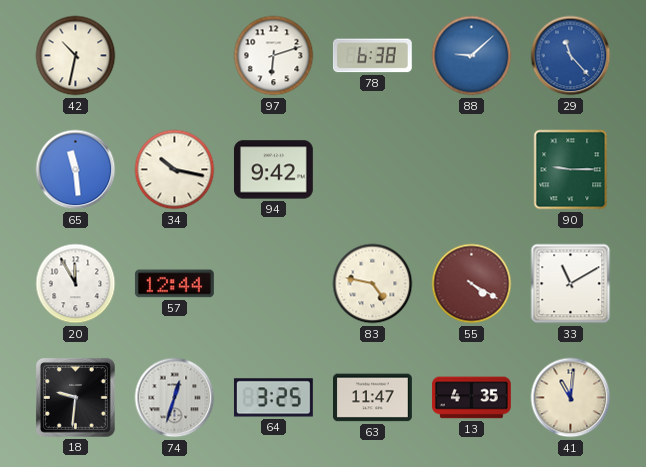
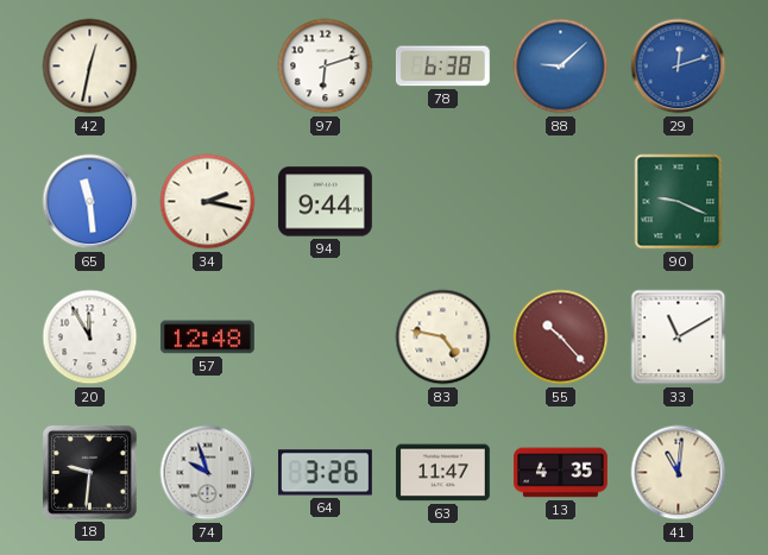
42: 10:32 -> 12:32 (90, 67)
29: 11:23 -> 12:12 (679, 67)
34: 10:17 -> 2:17 (208, 202)
94: 9:42 -> 9:44 (326, 202)
90: 9:15 -> 9:19 (679, 202)
57: 12:44 -> 12:48 (207, 338)
55: 4:20 -> 10:23 (561, 338)
74: 12:33 -> 9:57 (208, 473)
64: 3:25 -> 3:26 (325, 473)
